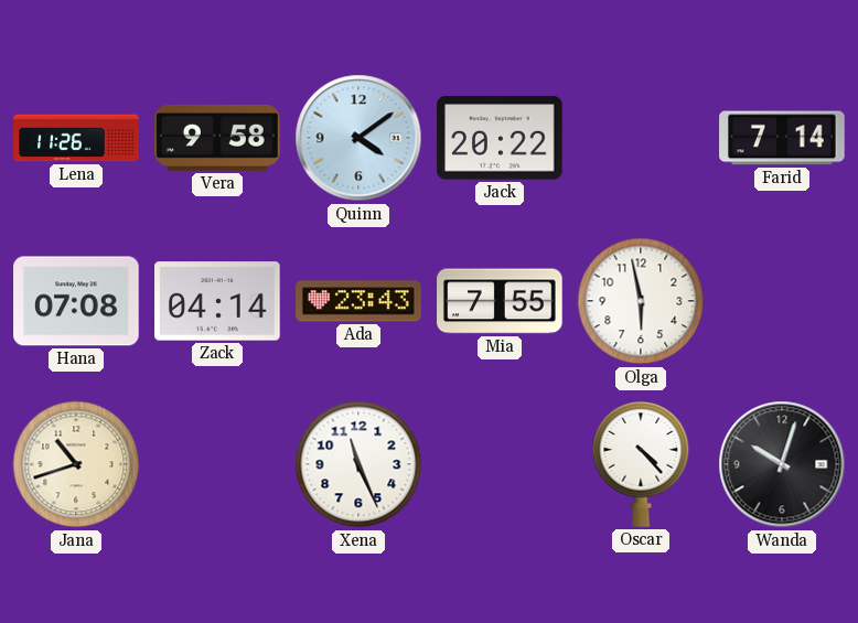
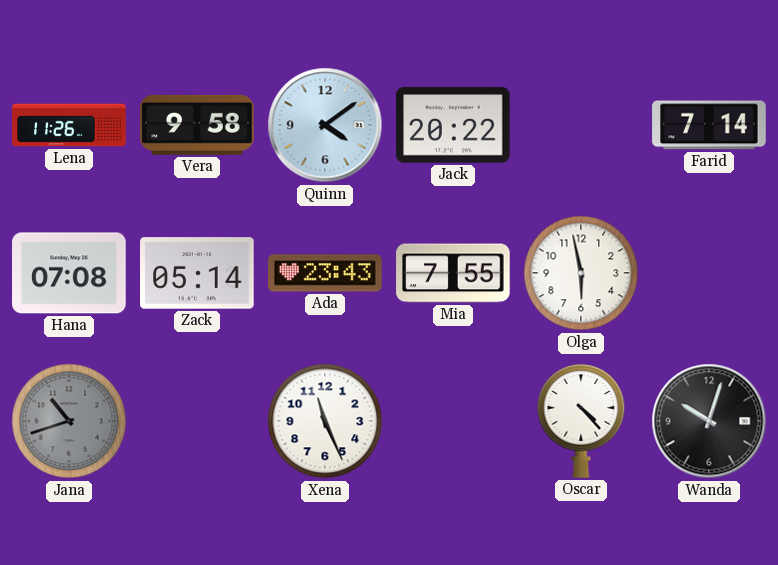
Zack: 04:14 -> 05:14 (197, 273)
Jana dial: cream -> grey (69, 421)
